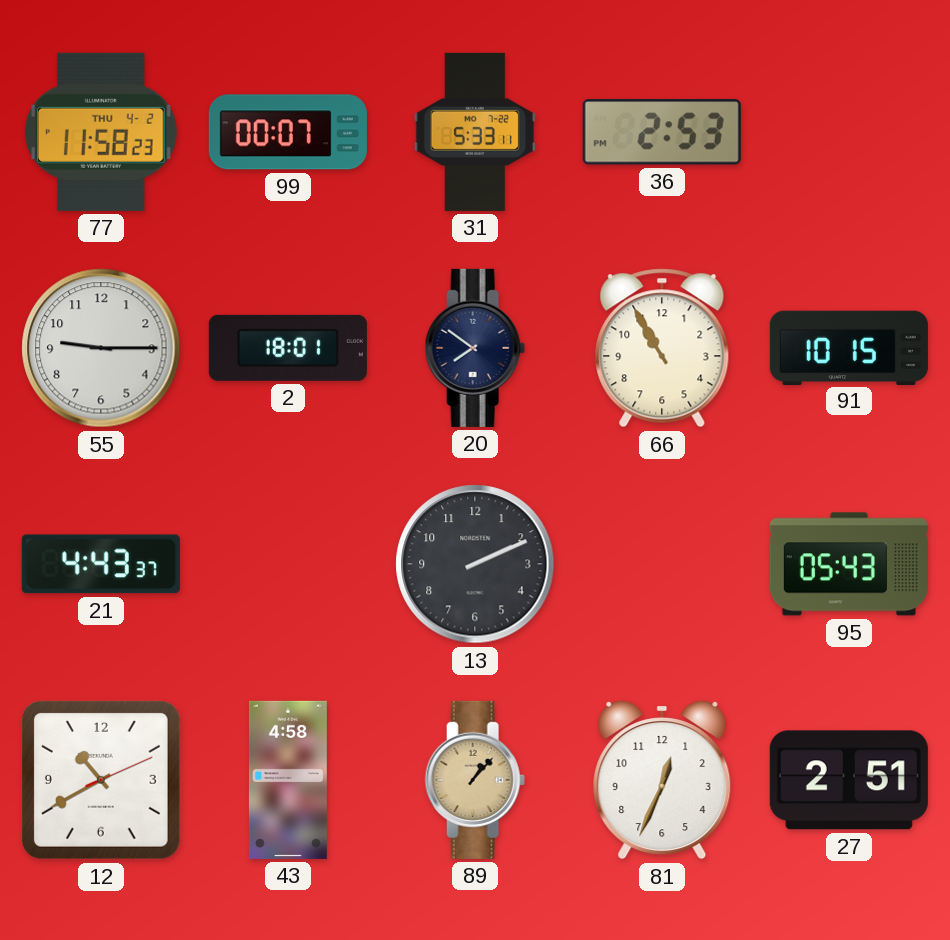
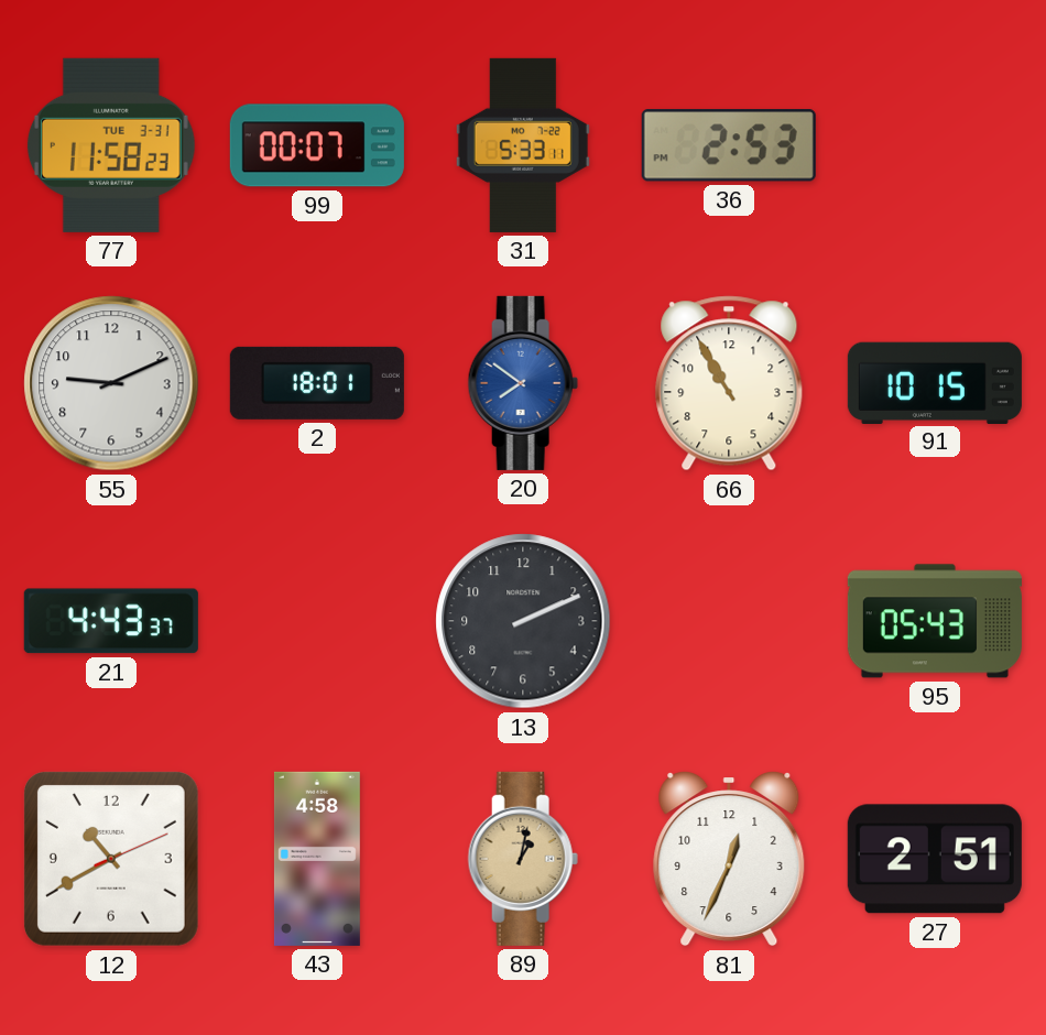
77 date: THU 4-2 -> TUE 3-31 (111, 145)
55: 9:15 -> 9:11 (111, 383)
20 dial: navy -> blue (523, 383)
89: 1:07 -> 1:02 (523, 859)
